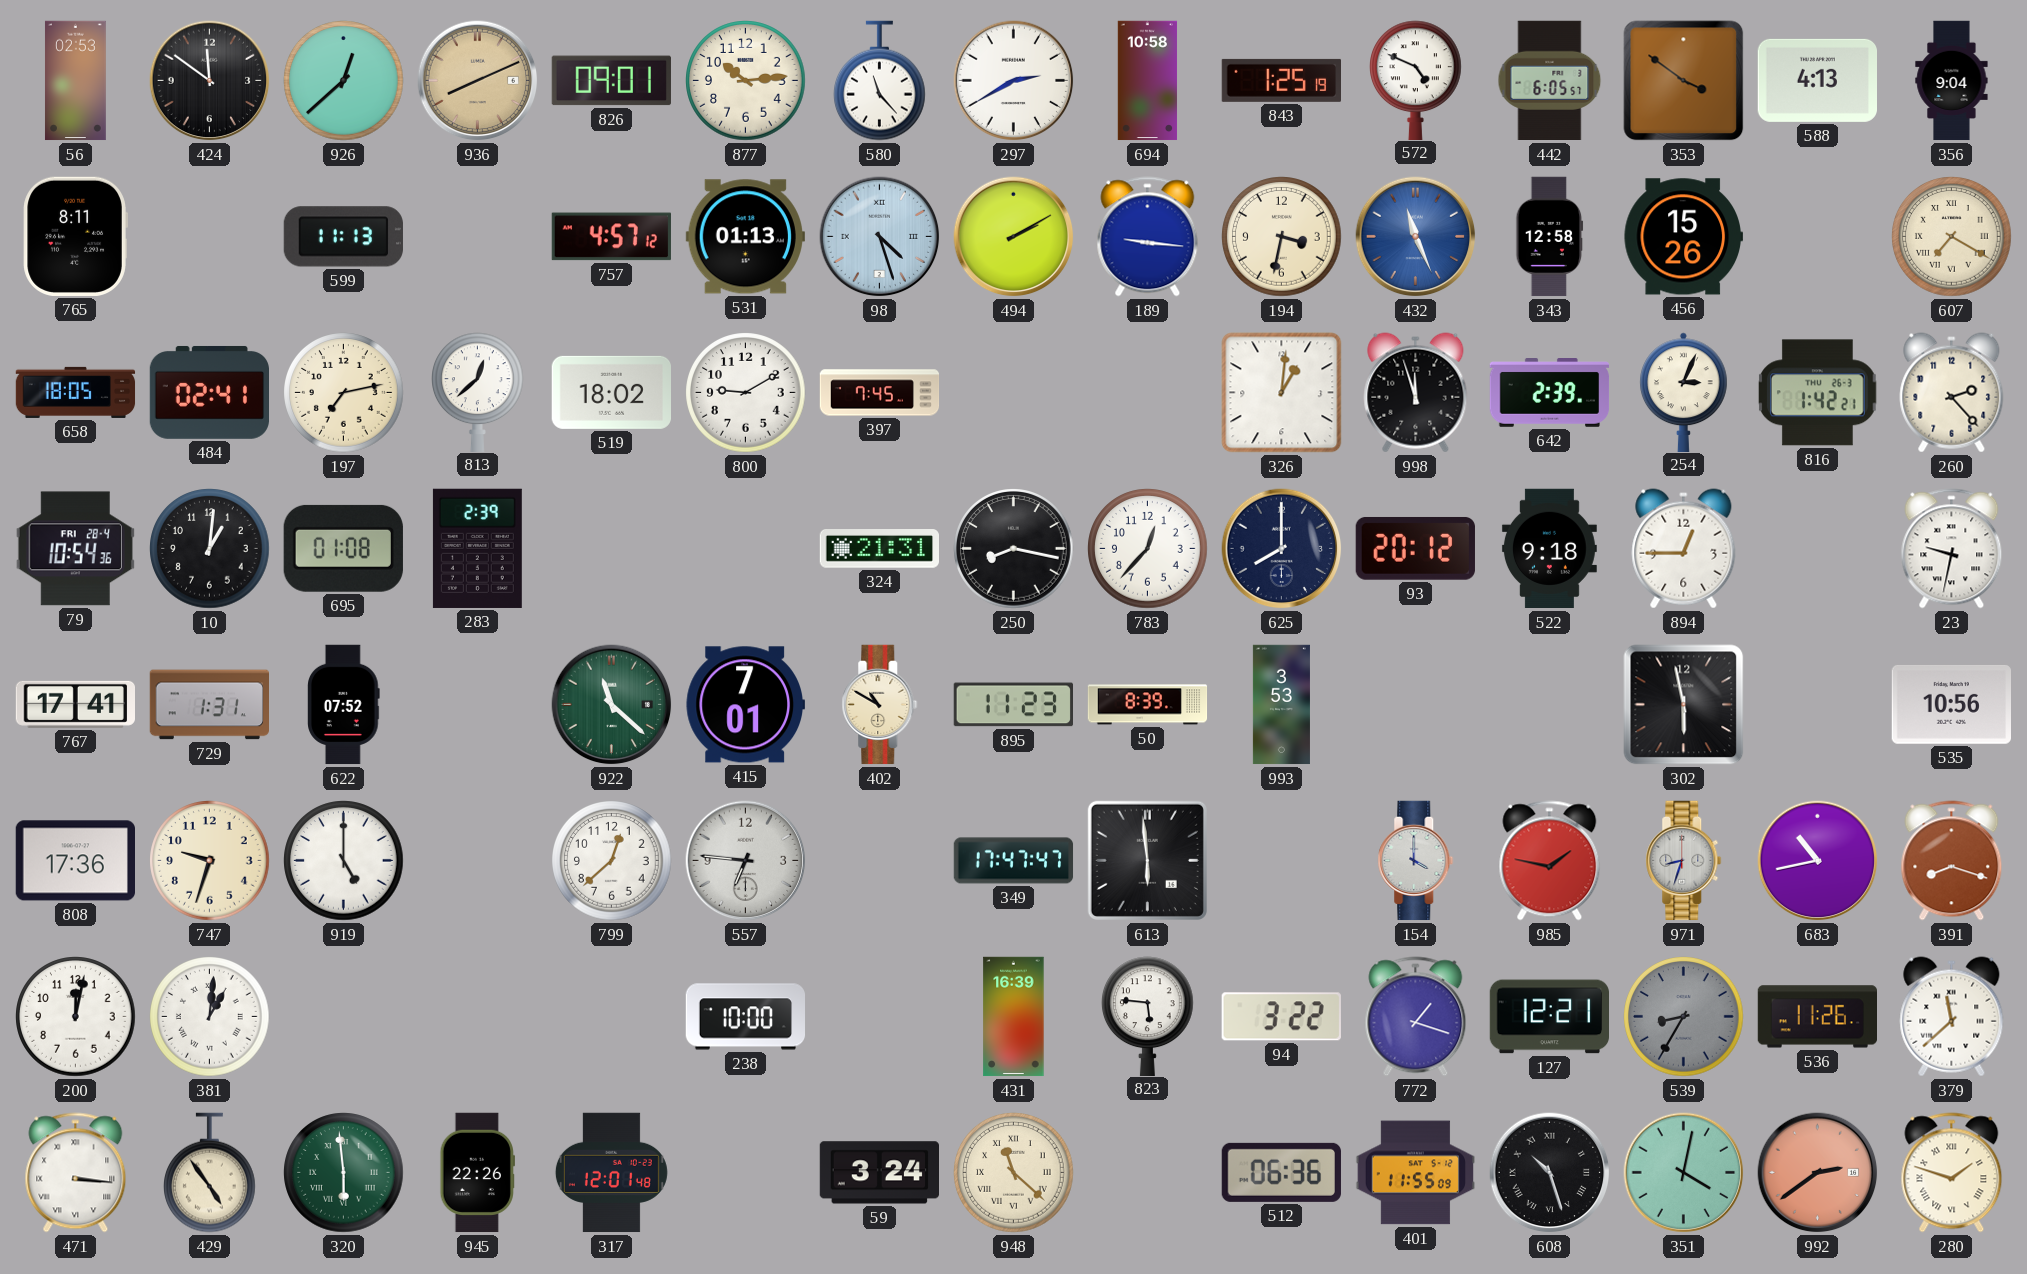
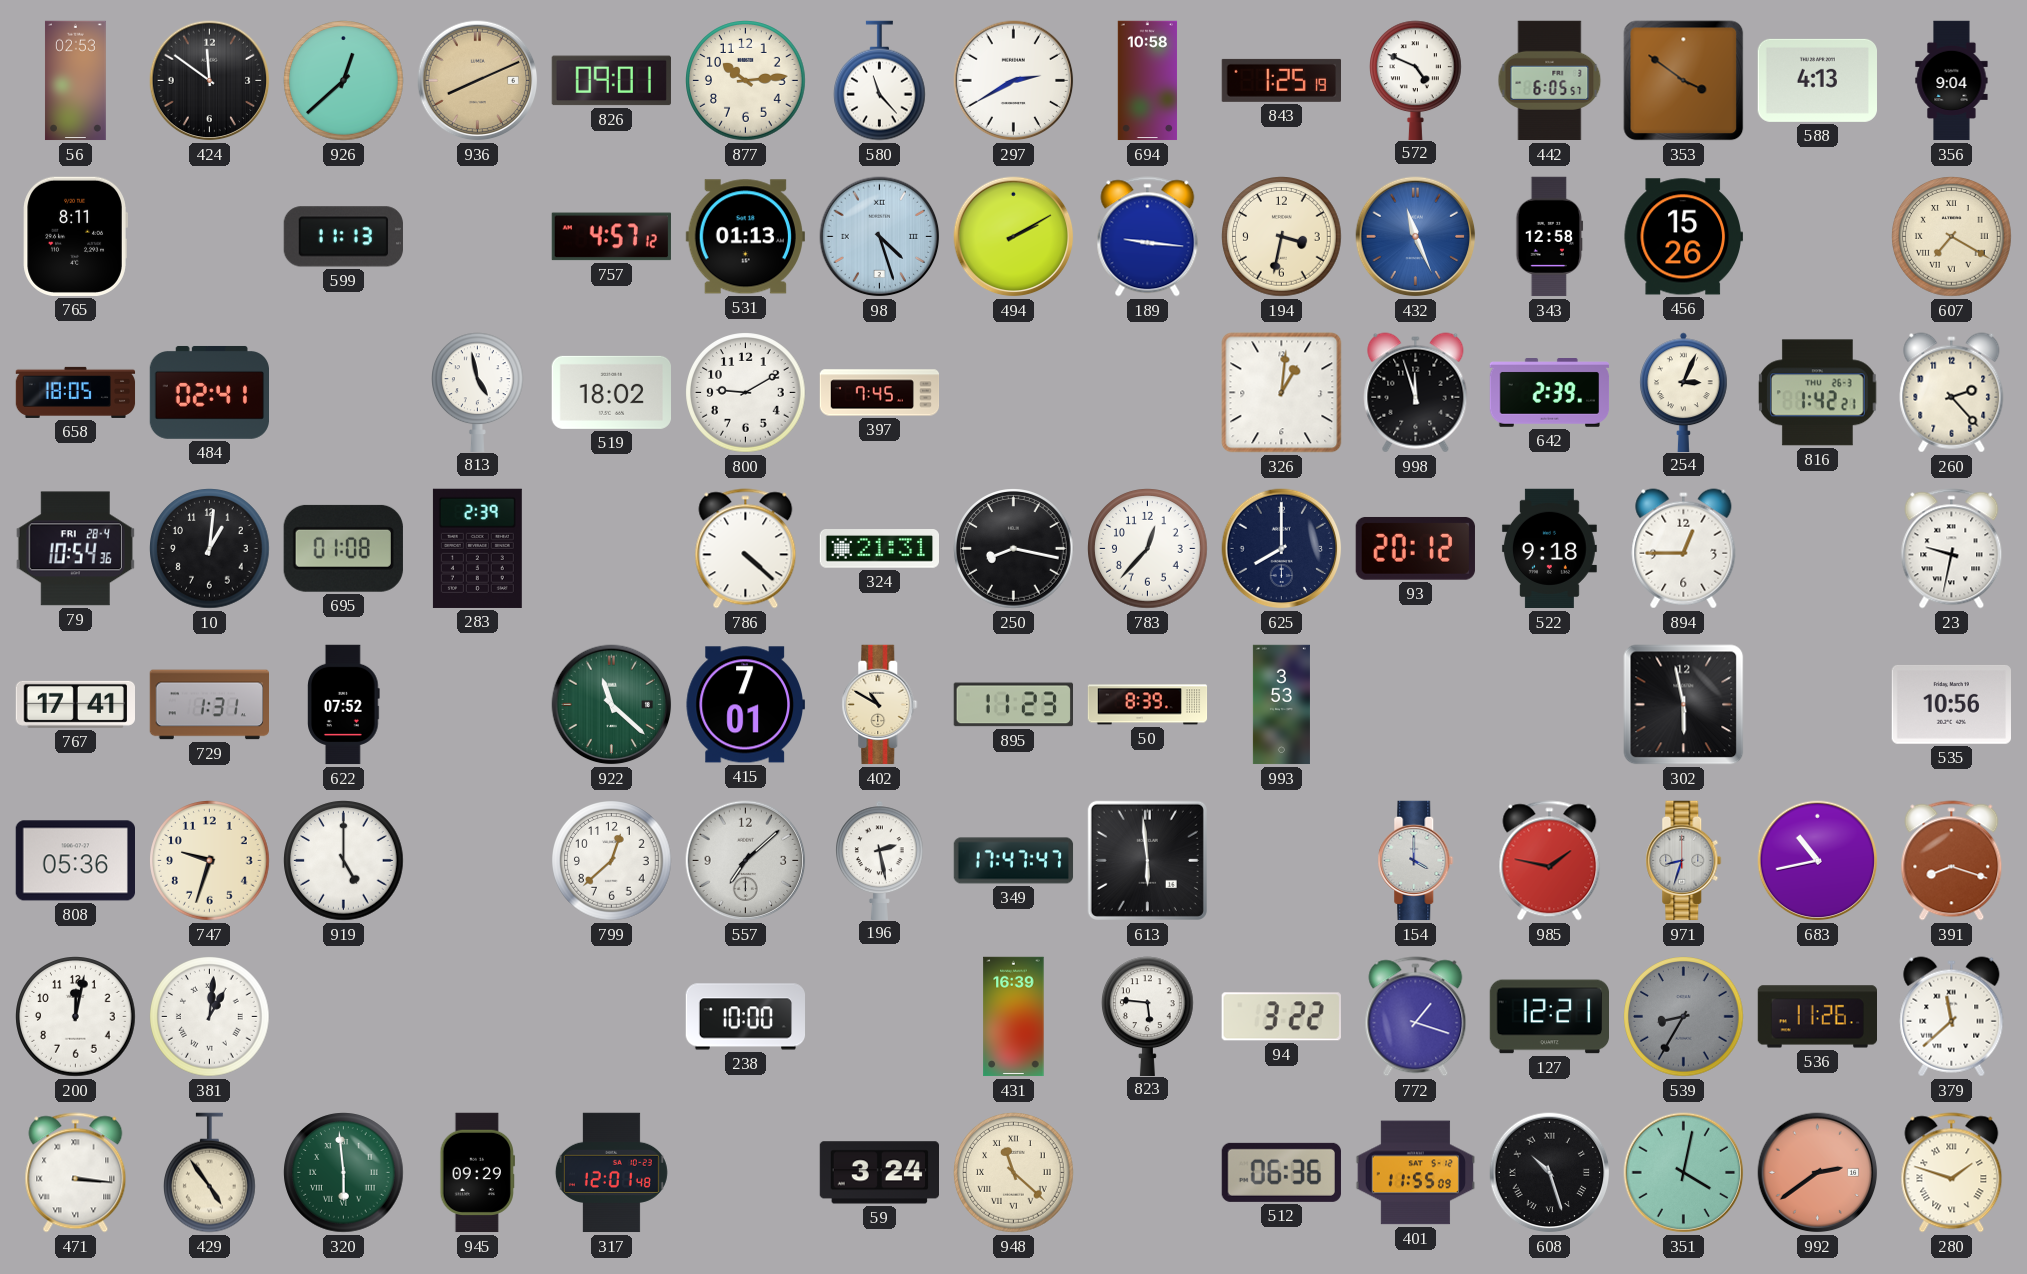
197: 7:13 -> none (344, 393)
813: 12:38 -> 4:58 (478, 392)
786: none -> 4:22 (746, 549)
808: 17:36 -> 05:36 (75, 861)
557: 6:46 -> 7:08 (746, 861)
196: none -> 2:28 (880, 860)
945: 22:26 -> 09:29 (477, 1173)
